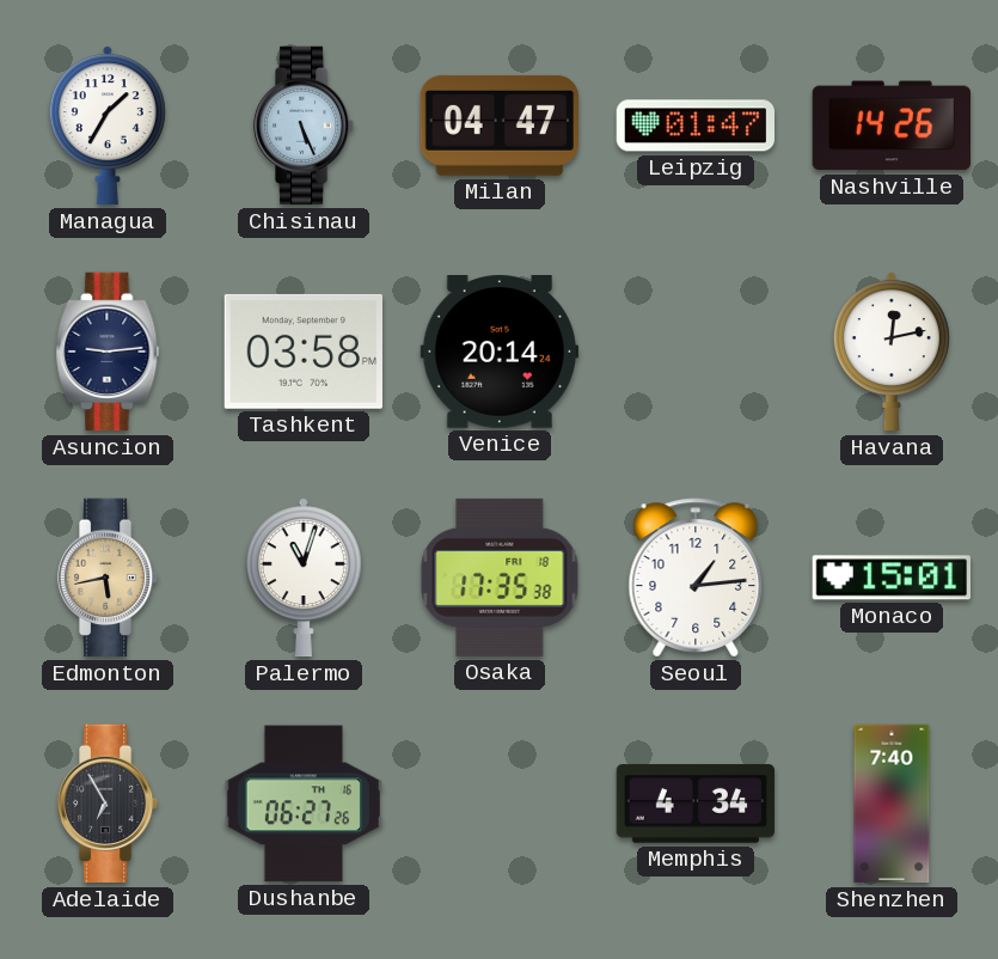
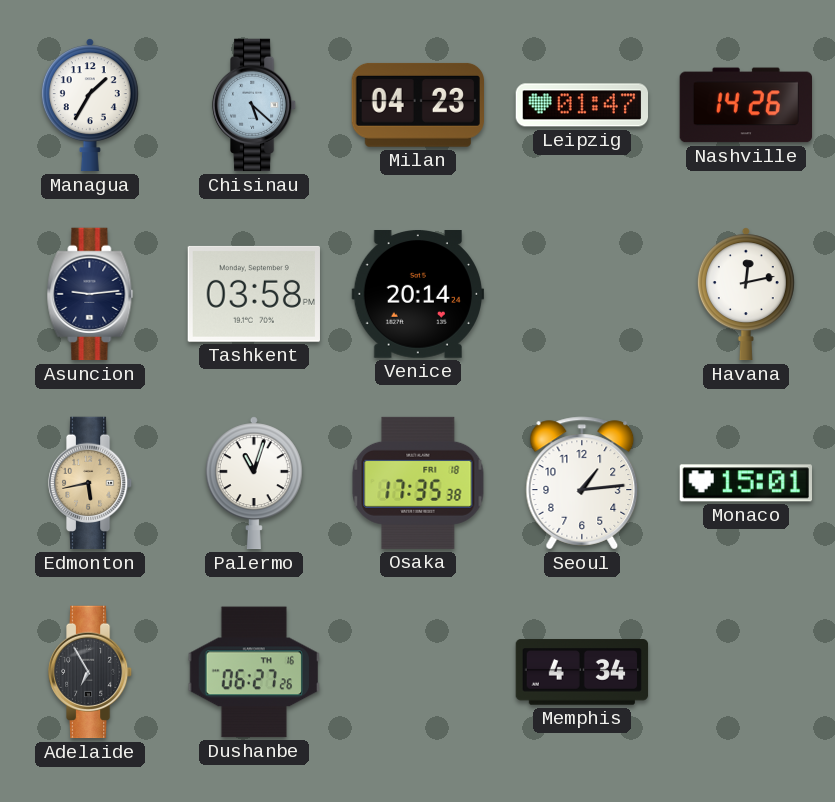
Chisinau: 5:26 -> 5:22 (254, 105)
Milan: 04:47 -> 04:23 (417, 105)
Shenzhen: 7:40 -> none (892, 804)
